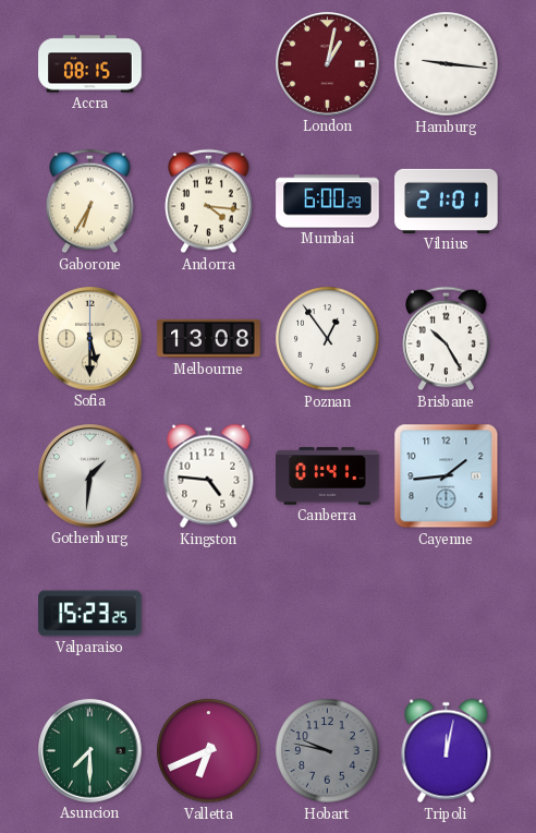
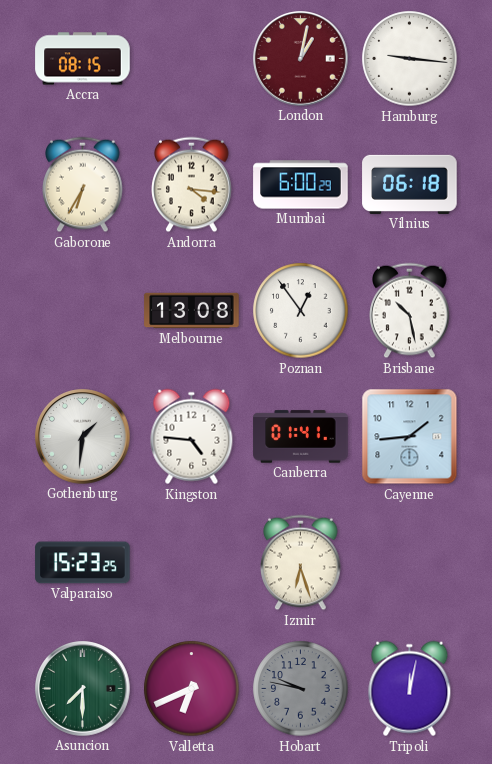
Vilnius: 21:01 -> 06:18 (410, 184)
Sofia: 5:30 -> none (90, 339)
Brisbane: 10:25 -> 10:28 (410, 311)
Izmir: none -> 6:27 (301, 563)
